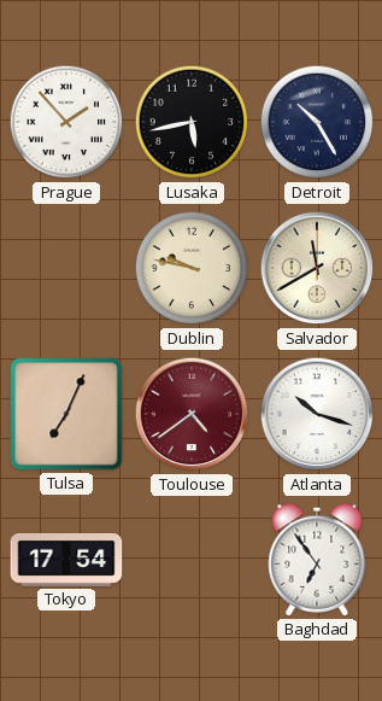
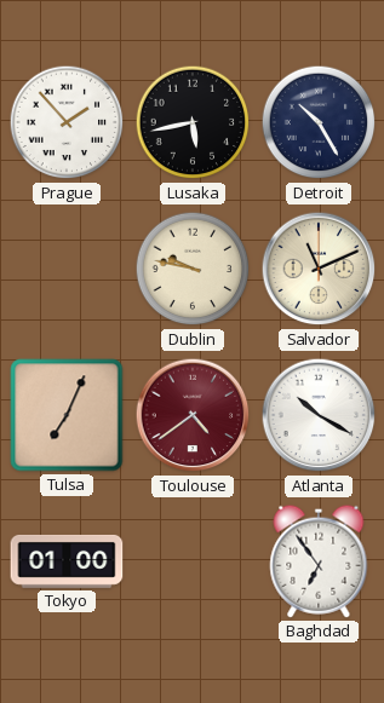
Salvador: 11:40 -> 11:11 (319, 269)
Atlanta: 10:18 -> 10:20 (319, 415)
Tokyo: 17:54 -> 01:00 (67, 561)
